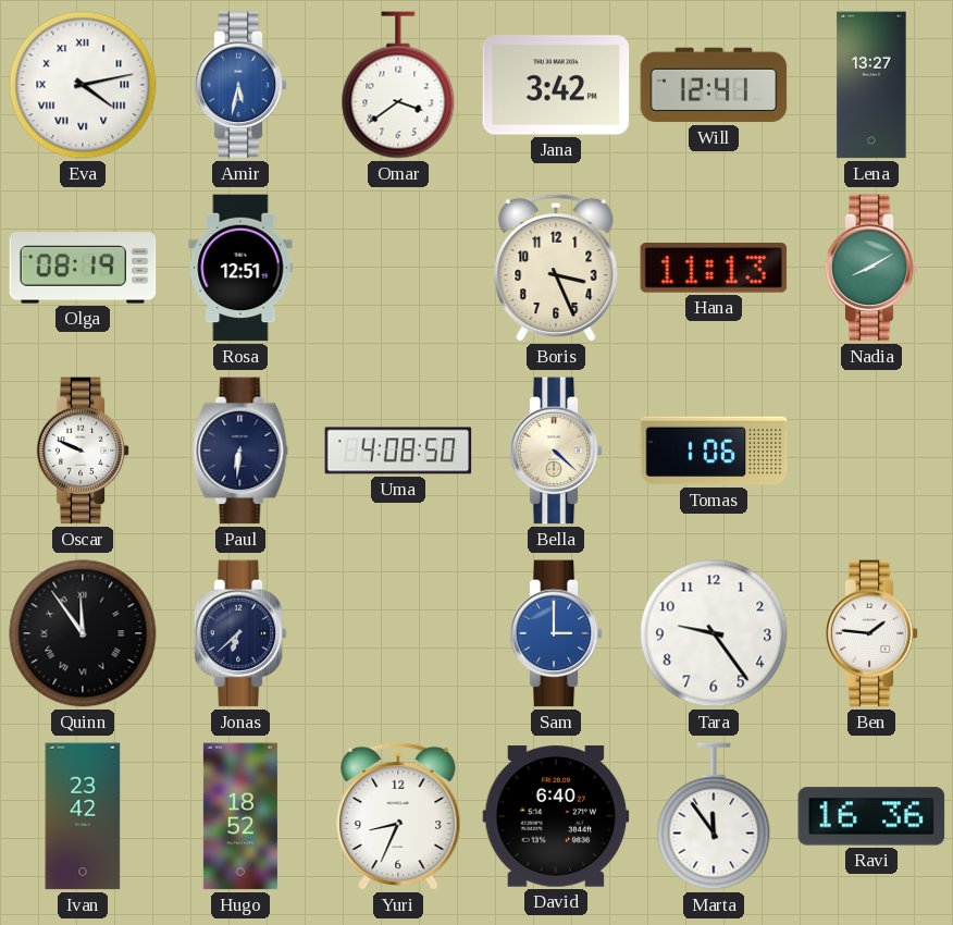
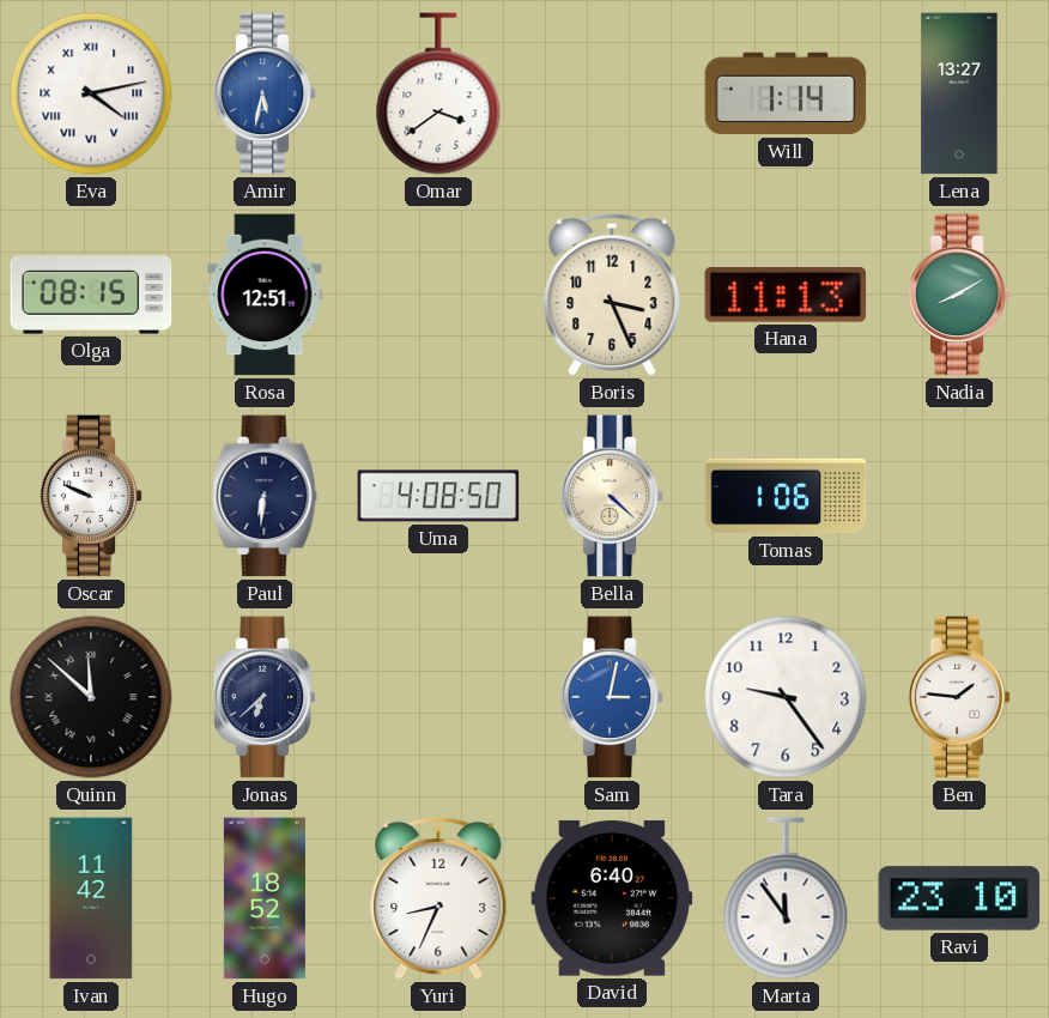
Jana: 3:42 -> none (556, 85)
Will: 12:41 -> 1:14 (786, 93)
Olga: 08:19 -> 08:15 (91, 295)
Quinn: 11:54 -> 11:52 (91, 697)
Sam: 3:00 -> 3:02 (612, 697)
Ivan: 23:42 -> 11:42 (91, 898)
Ravi: 16:36 -> 23:10 (959, 898)
